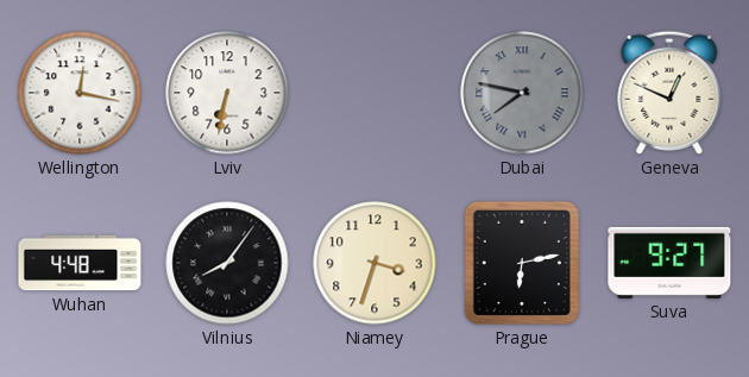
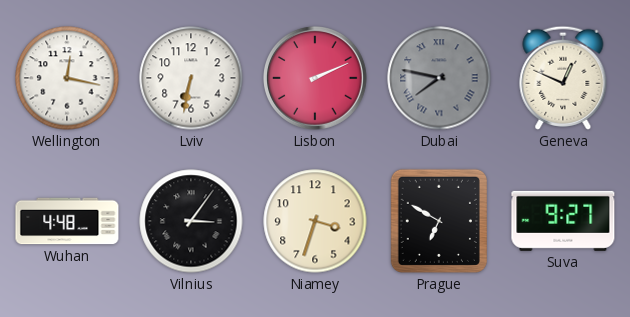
Lisbon: none -> 2:11 (316, 79)
Vilnius: 8:06 -> 3:06 (191, 221)
Prague: 6:13 -> 6:50 (439, 221)
